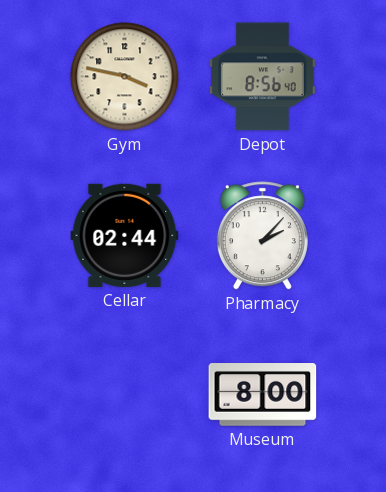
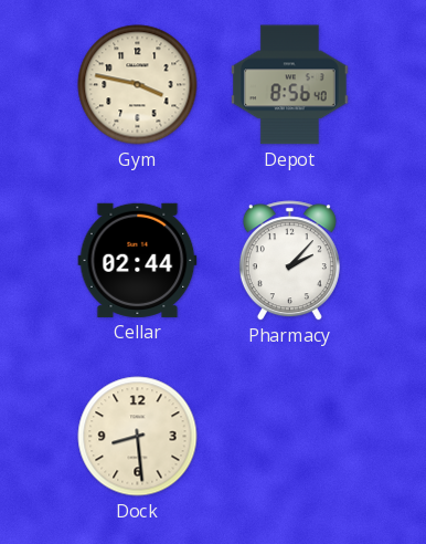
Dock: none -> 8:29 (138, 437)
Museum: 8:00 -> none (263, 395)
